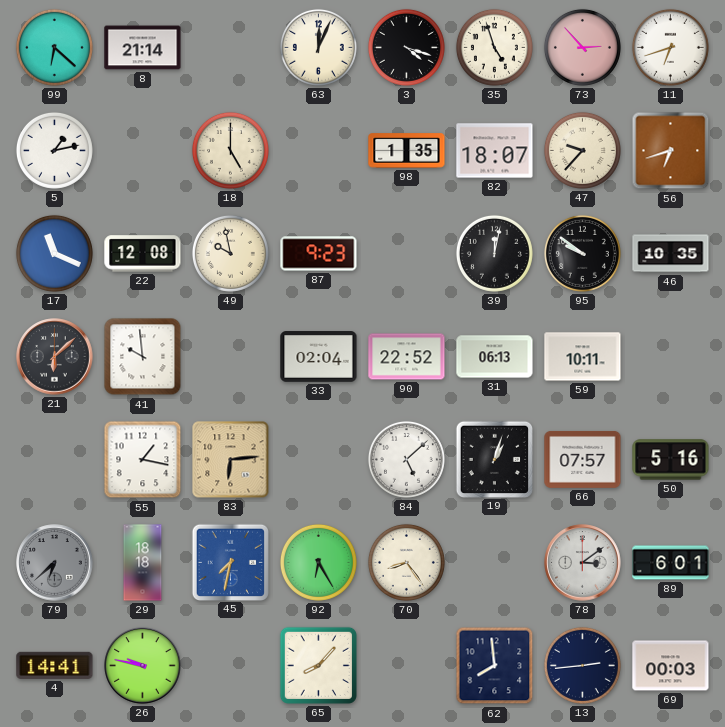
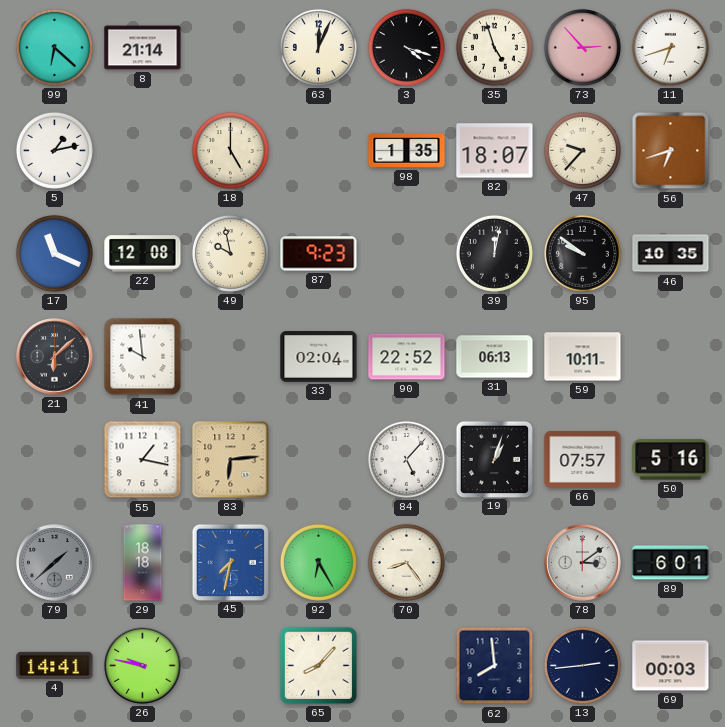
84: 5:08 -> 5:07 (406, 459)
79: 6:38 -> 1:38 (55, 563)
